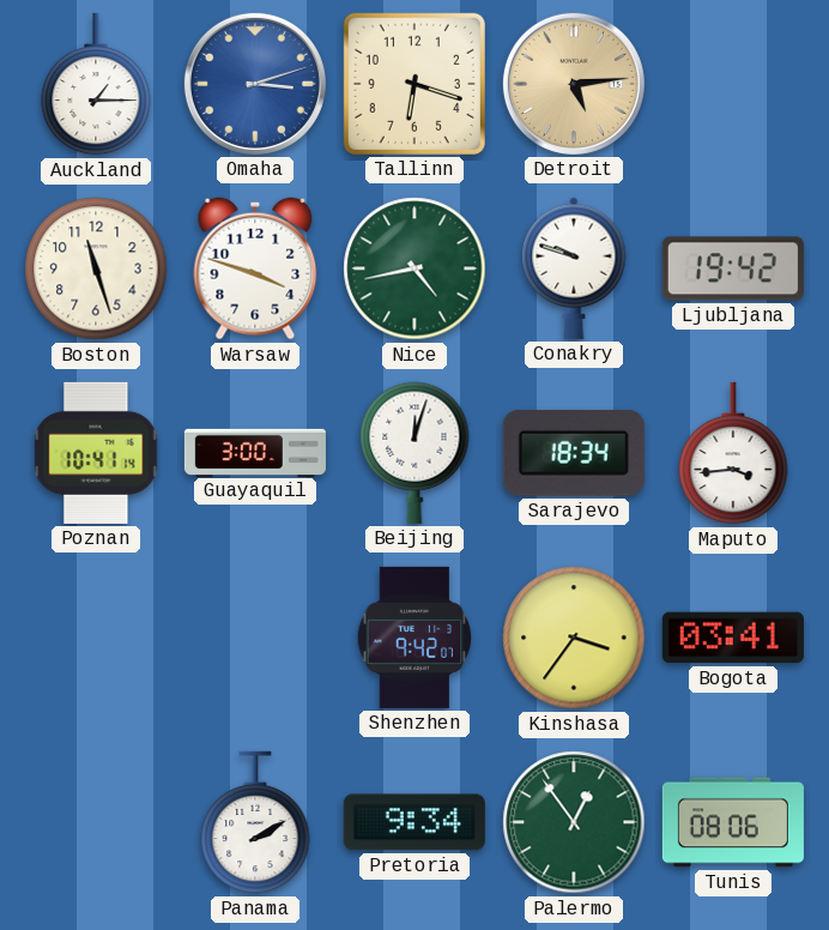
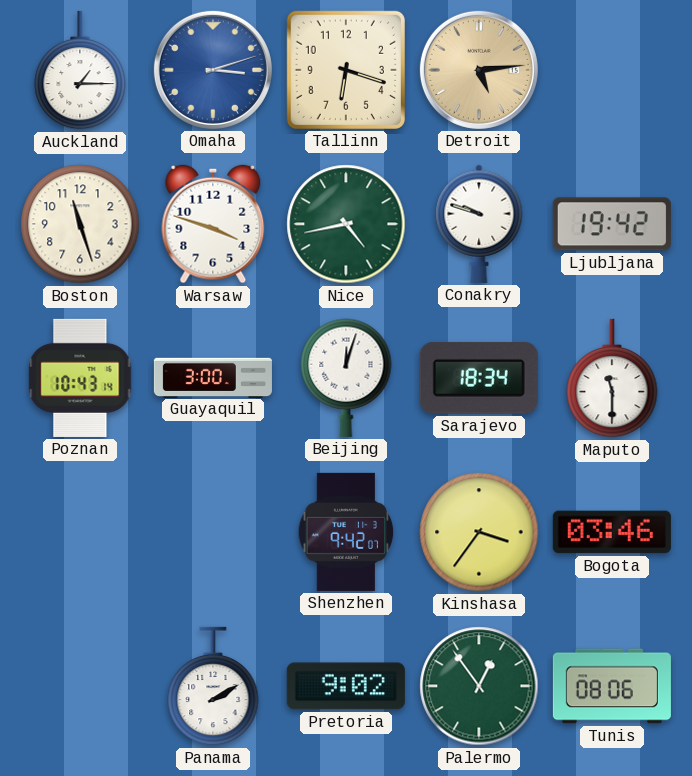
Poznan: 10:41 -> 10:43 (80, 378)
Maputo: 3:44 -> 11:30 (612, 378)
Bogota: 03:41 -> 03:46 (612, 532)
Pretoria: 9:34 -> 9:02 (346, 686)
